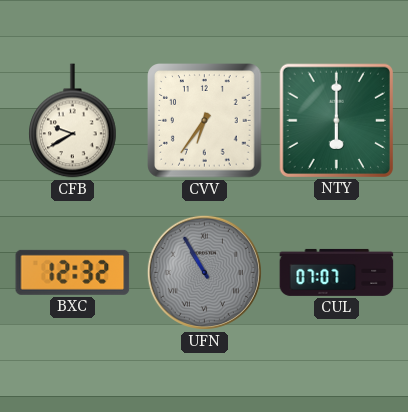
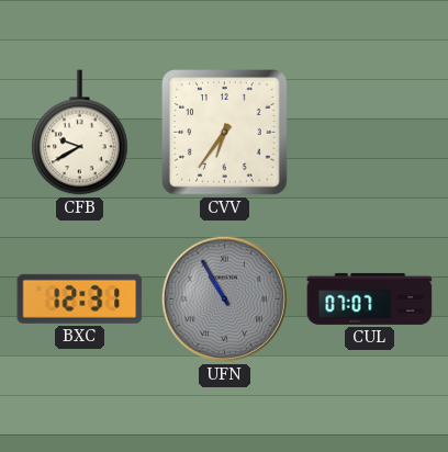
NTY: 6:00 -> none (336, 120)
BXC: 12:32 -> 12:31 (80, 298)
